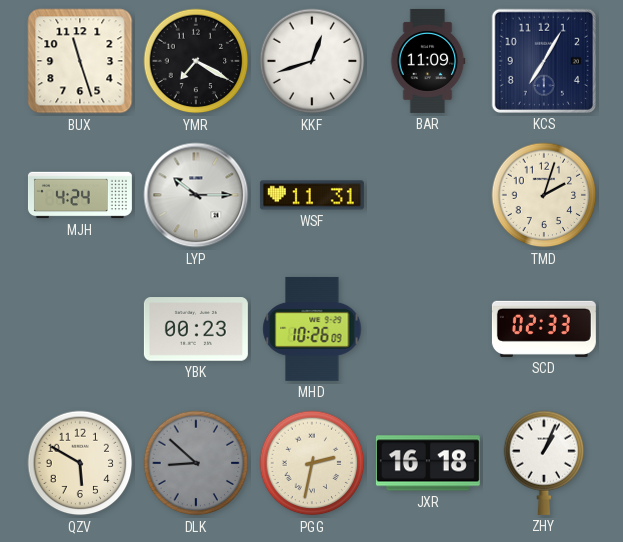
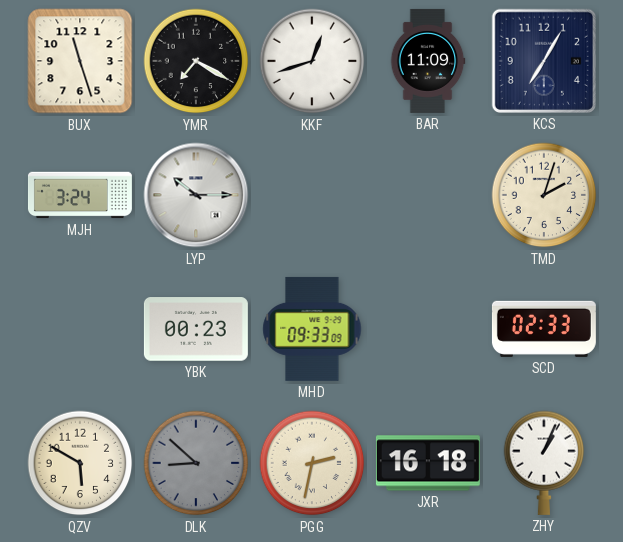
MJH: 4:24 -> 3:24 (80, 195)
WSF: 11:31 -> none (312, 195)
MHD: 10:26 -> 09:33 (312, 329)
